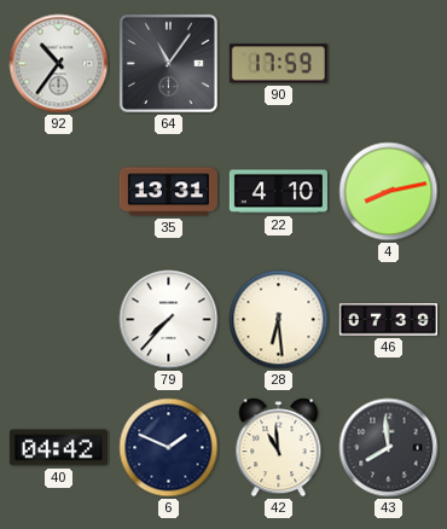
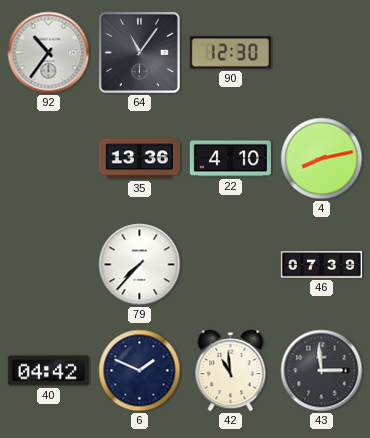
90: 17:59 -> 12:30 (230, 53)
35: 13:31 -> 13:36 (139, 159)
28: 6:29 -> none (279, 320)
43: 7:59 -> 2:59 (322, 371)
